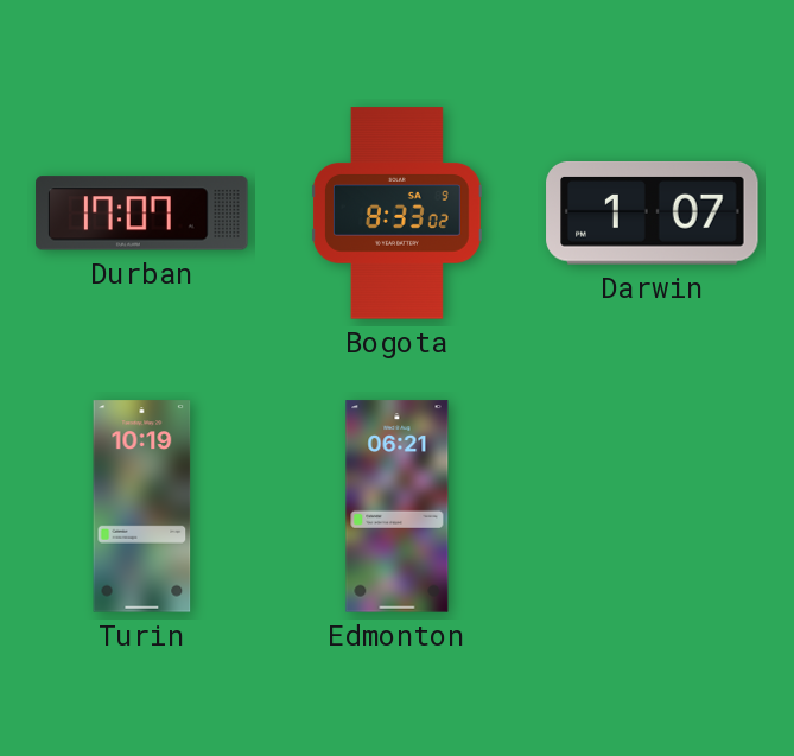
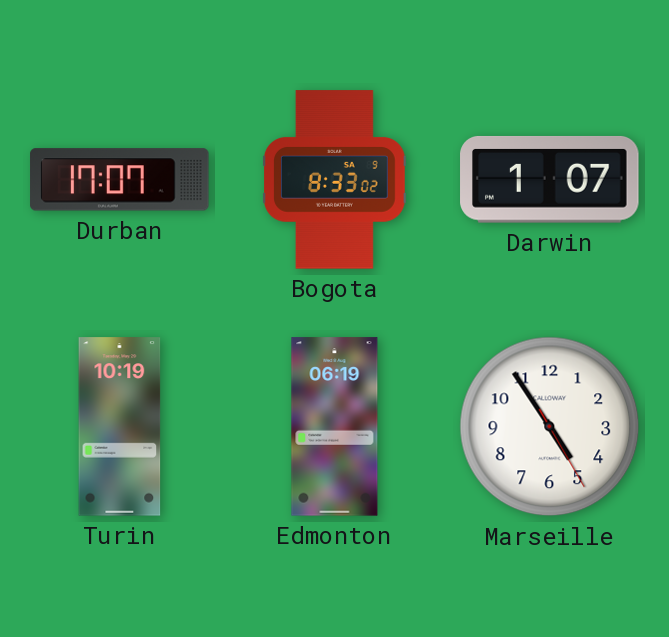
Edmonton: 06:21 -> 06:19 (335, 427)
Marseille: none -> 4:54 (550, 427)
